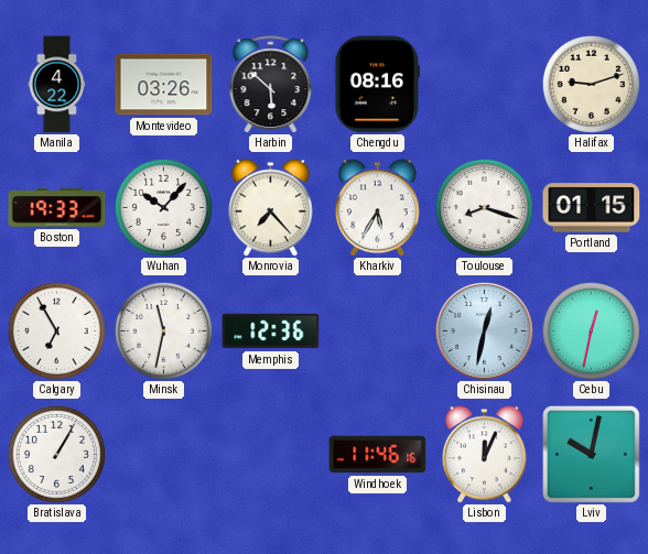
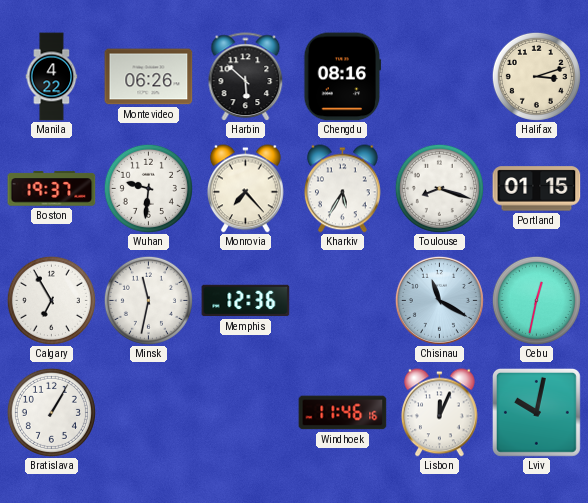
Montevideo: 03:26 -> 06:26 (149, 77)
Halifax: 9:12 -> 3:12 (536, 76)
Boston: 19:33 -> 19:37 (52, 189)
Wuhan: 10:07 -> 9:31 (148, 188)
Chisinau: 12:32 -> 11:20 (439, 300)
